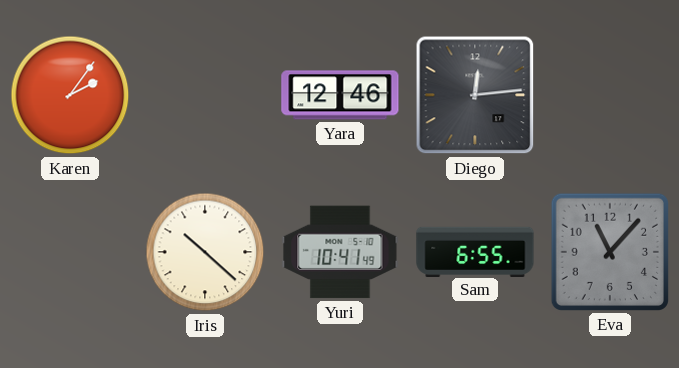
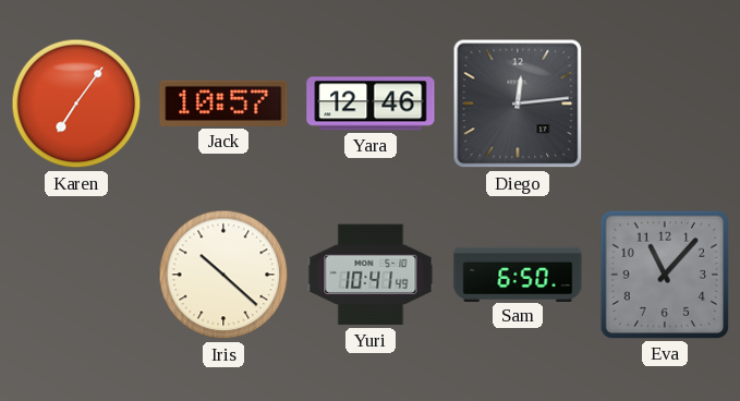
Karen: 2:06 -> 7:06 (76, 104)
Jack: none -> 10:57 (223, 104)
Sam: 6:55 -> 6:50 (518, 274)
